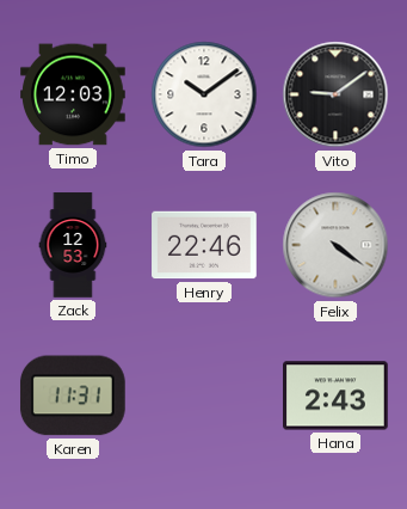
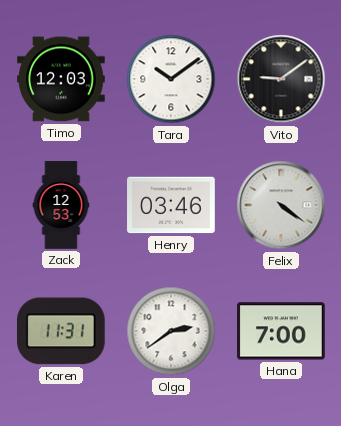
Henry: 22:46 -> 03:46 (171, 205)
Olga: none -> 2:39 (171, 331)
Hana: 2:43 -> 7:00 (282, 331)
